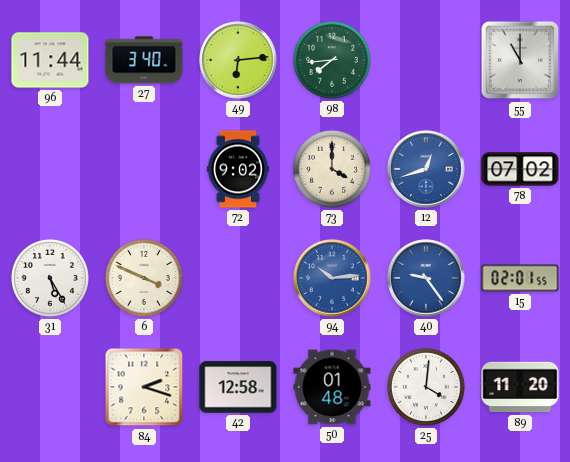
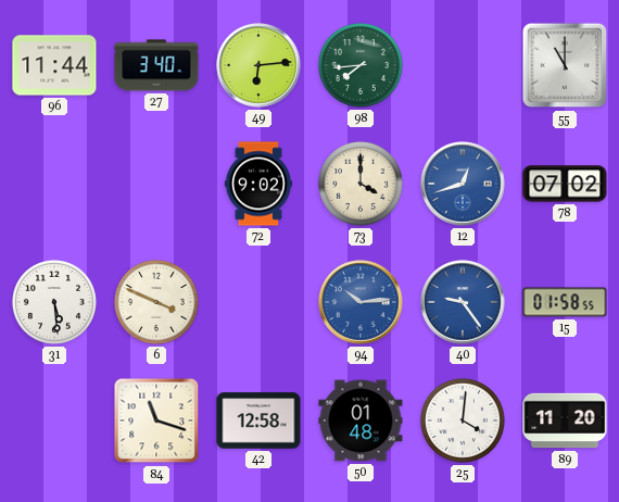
31: 5:25 -> 5:29 (54, 302)
15: 02:01 -> 01:58 (565, 302)
84: 2:18 -> 11:18 (156, 421)
